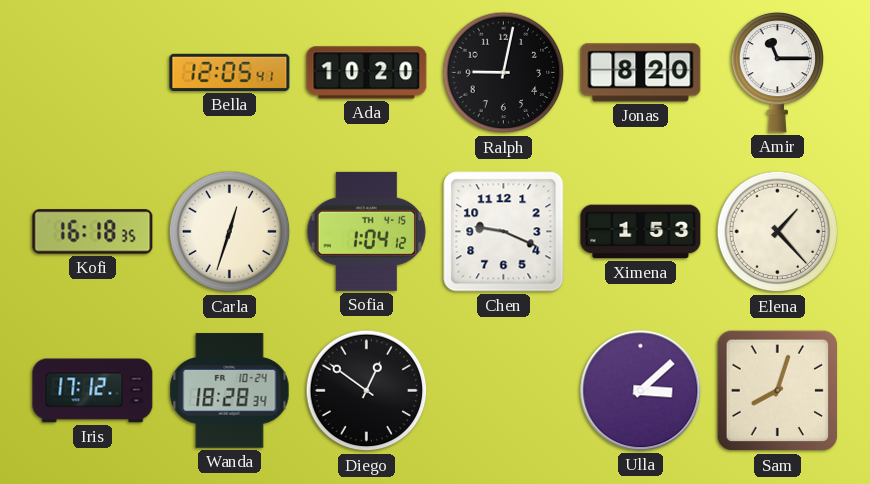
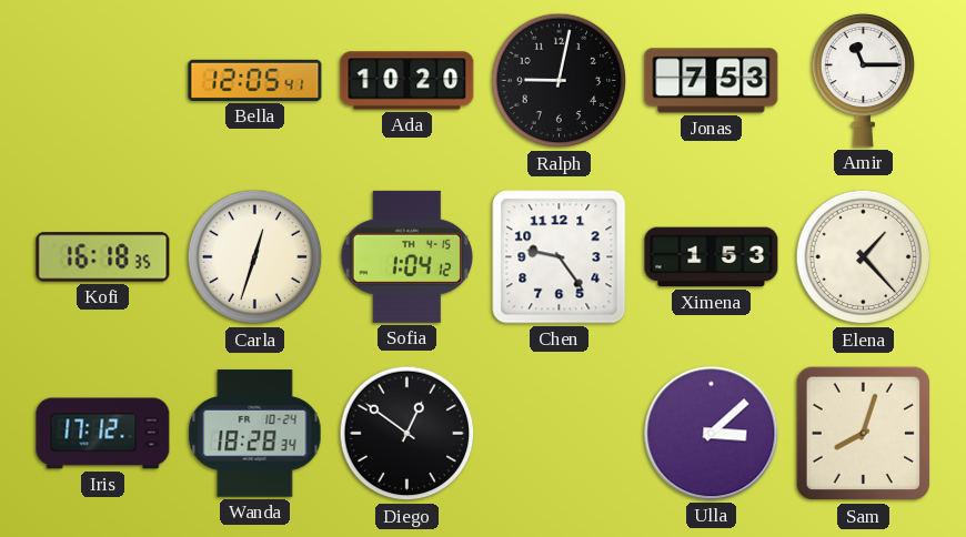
Jonas: 8:20 -> 7:53 (712, 81)
Chen: 9:19 -> 9:24 (560, 257)
